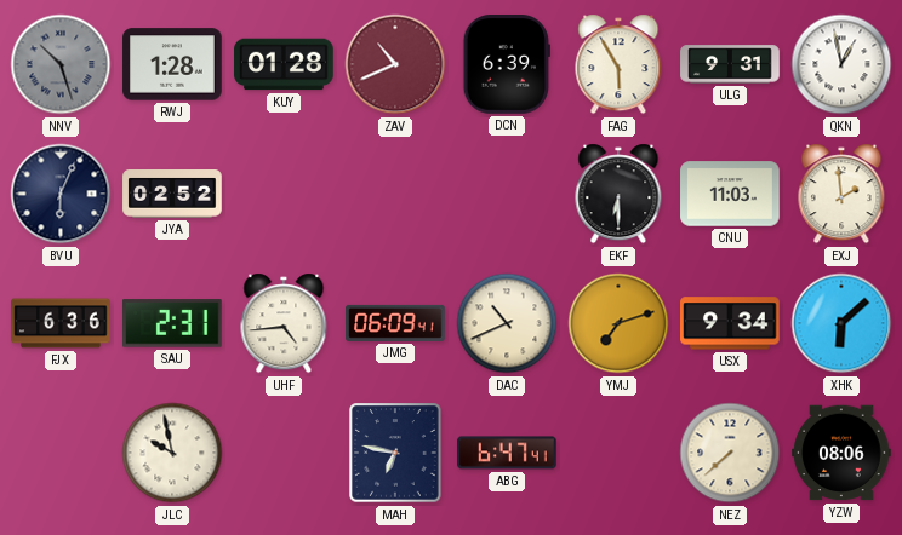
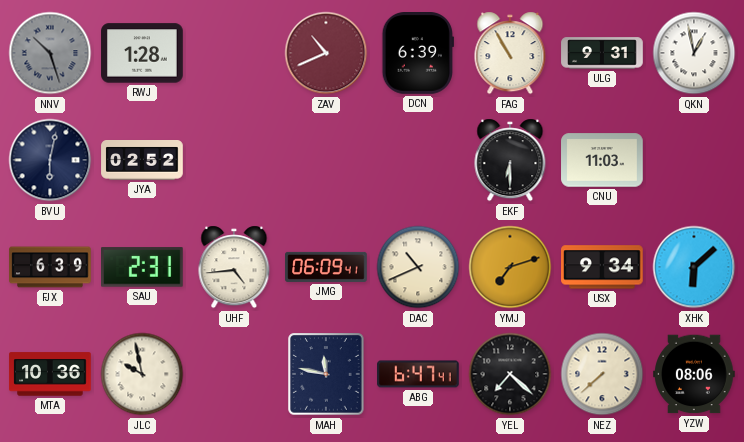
KUY: 01:28 -> none (284, 64)
FAG: 5:55 -> 10:55 (510, 53)
BVU: 6:04 -> 6:02 (50, 160)
EXJ: 1:59 -> none (841, 194)
FJX: 6:36 -> 6:39 (50, 267)
MTA: none -> 10:36 (50, 374)
MAH: 6:47 -> 11:47 (326, 374)
YEL: none -> 7:22 (510, 374)
